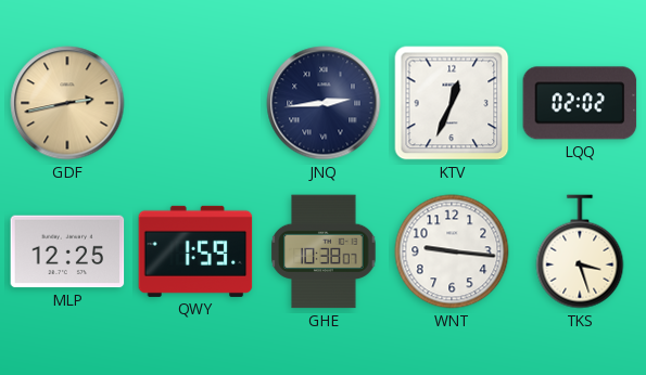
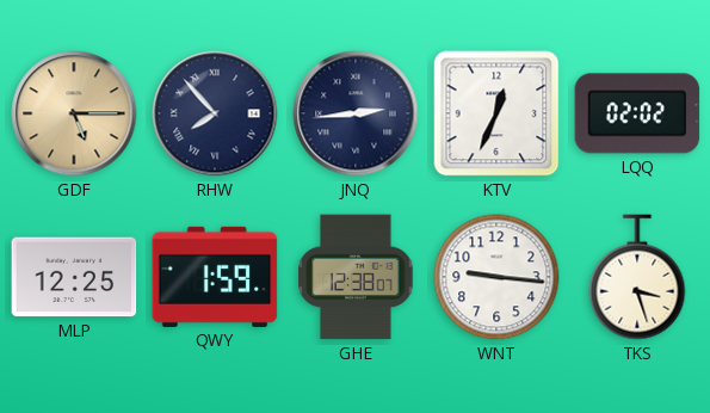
GDF: 2:43 -> 5:15 (74, 113)
RHW: none -> 7:53 (215, 113)
GHE: 10:38 -> 12:38 (356, 277)
